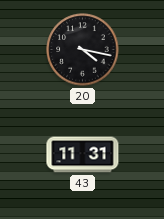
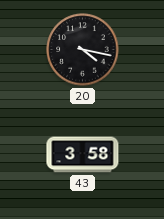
43: 11:31 -> 3:58 (83, 155)
